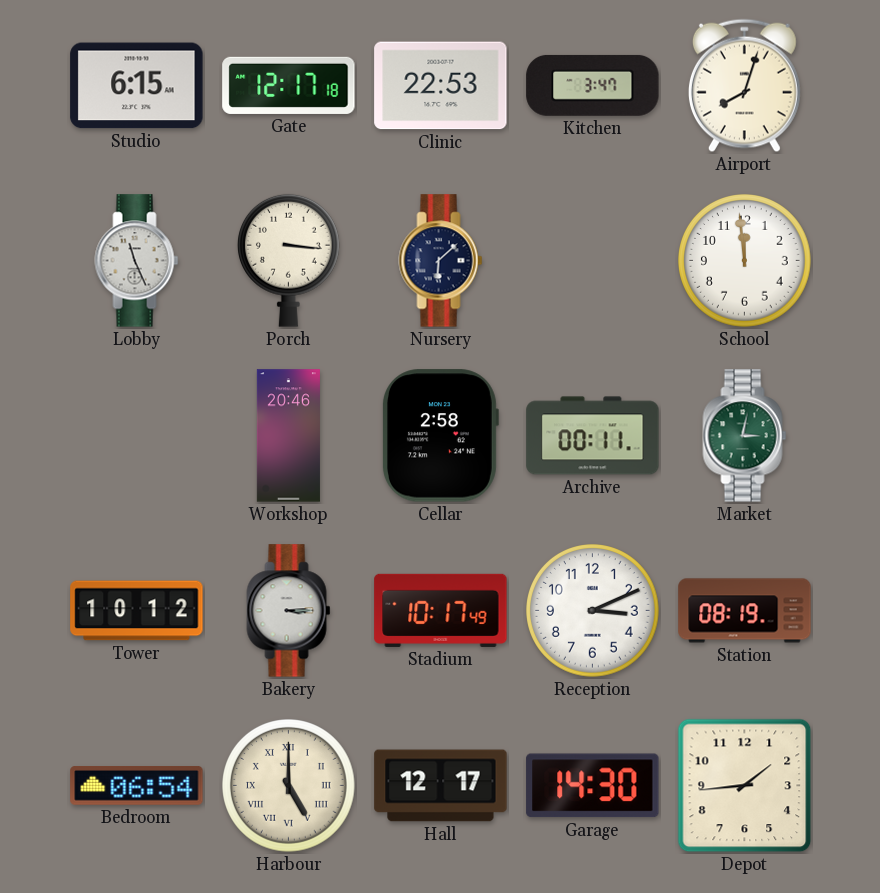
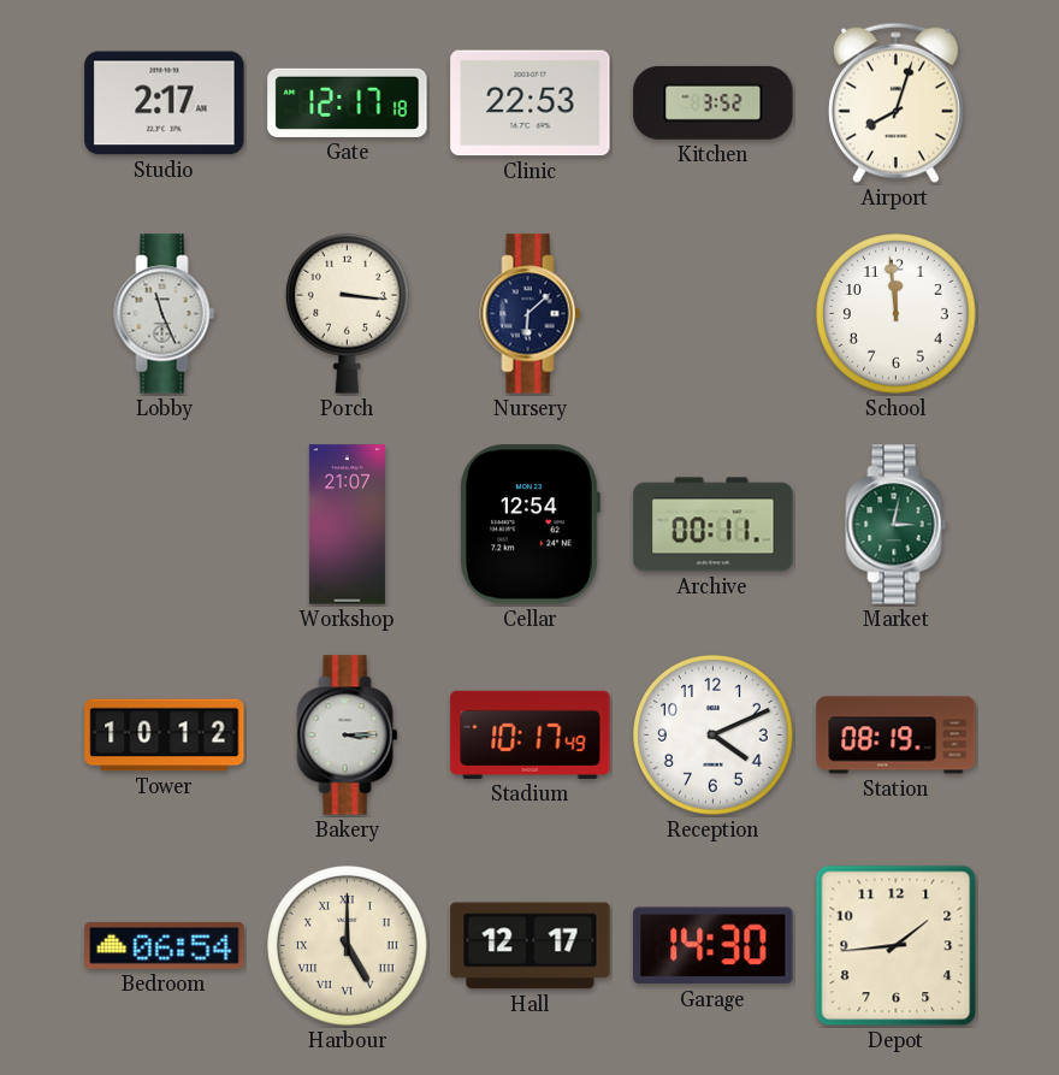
Studio: 6:15 -> 2:17 (165, 104)
Kitchen: 3:47 -> 3:52 (714, 102)
Workshop: 20:46 -> 21:07 (347, 525)
Cellar: 2:58 -> 12:54 (529, 525)
Reception: 3:11 -> 4:11 (714, 736)
